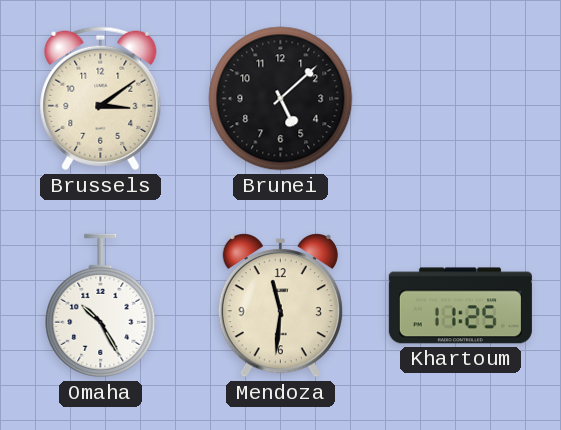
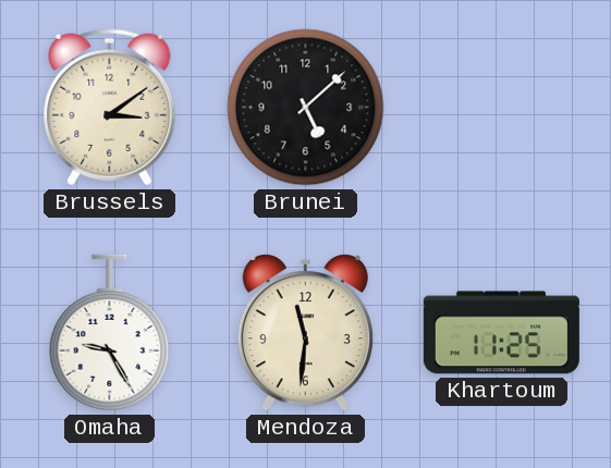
Omaha: 10:25 -> 9:25 (110, 333)
